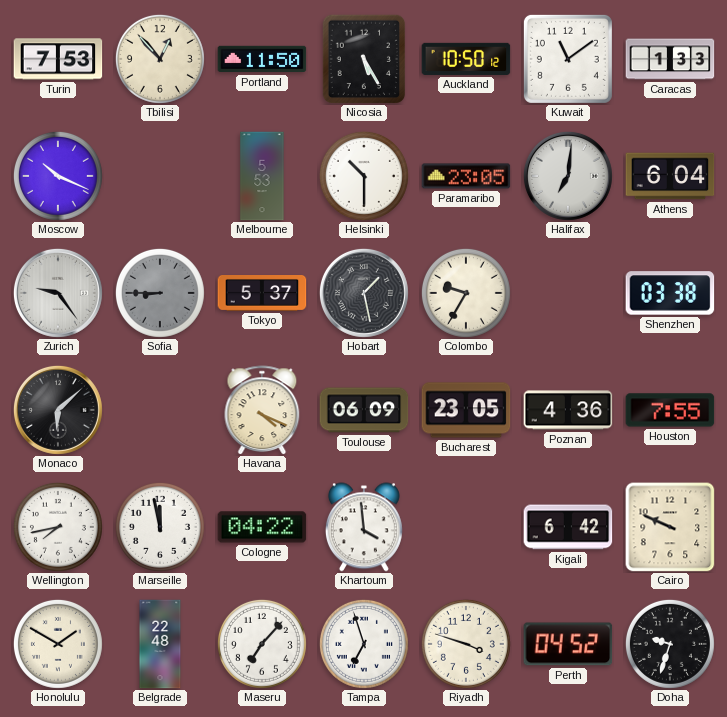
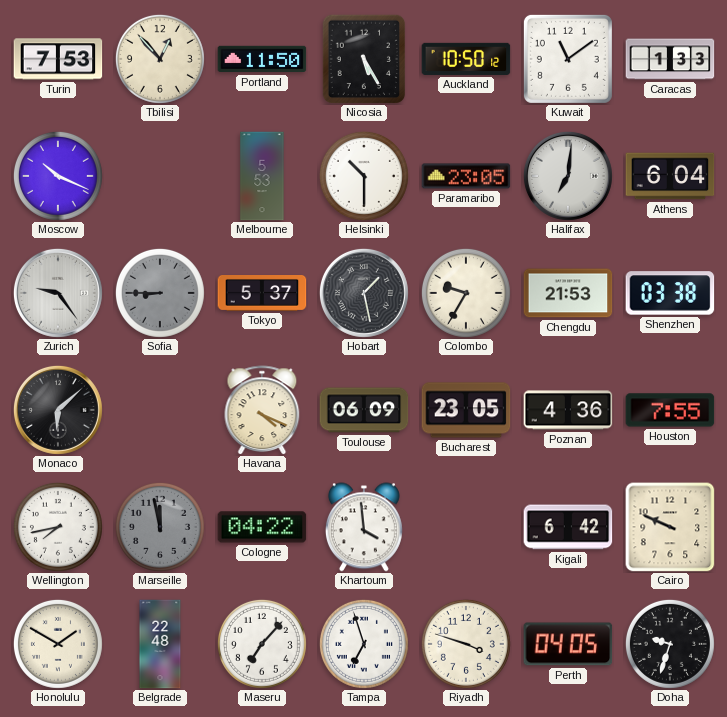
Chengdu: none -> 21:53 (568, 293)
Marseille dial: white -> grey (160, 527)
Perth: 04:52 -> 04:05 (568, 644)
